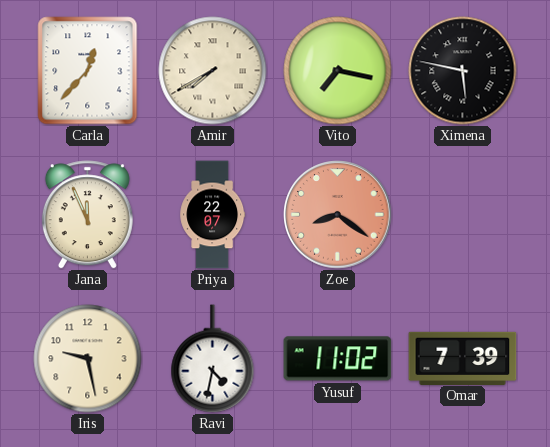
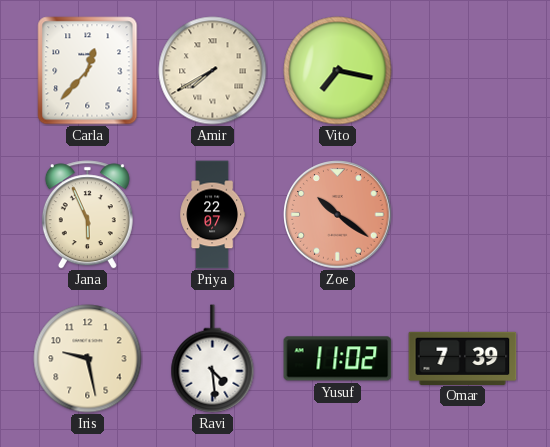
Ximena: 5:47 -> none (463, 71)
Jana: 11:56 -> 5:56 (87, 215)
Zoe: 8:21 -> 10:21 (338, 215)
Ravi: 4:32 -> 4:29 (213, 359)
